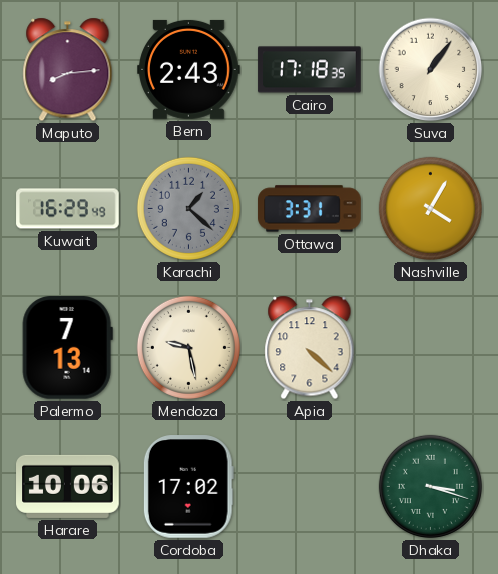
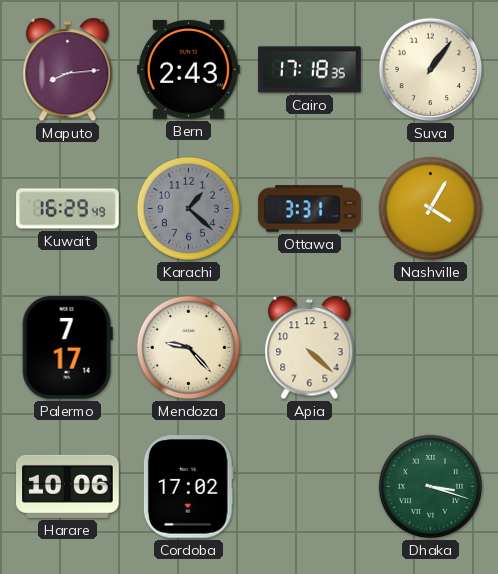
Palermo: 7:13 -> 7:17 (67, 348)
Mendoza: 9:28 -> 9:23 (188, 347)
